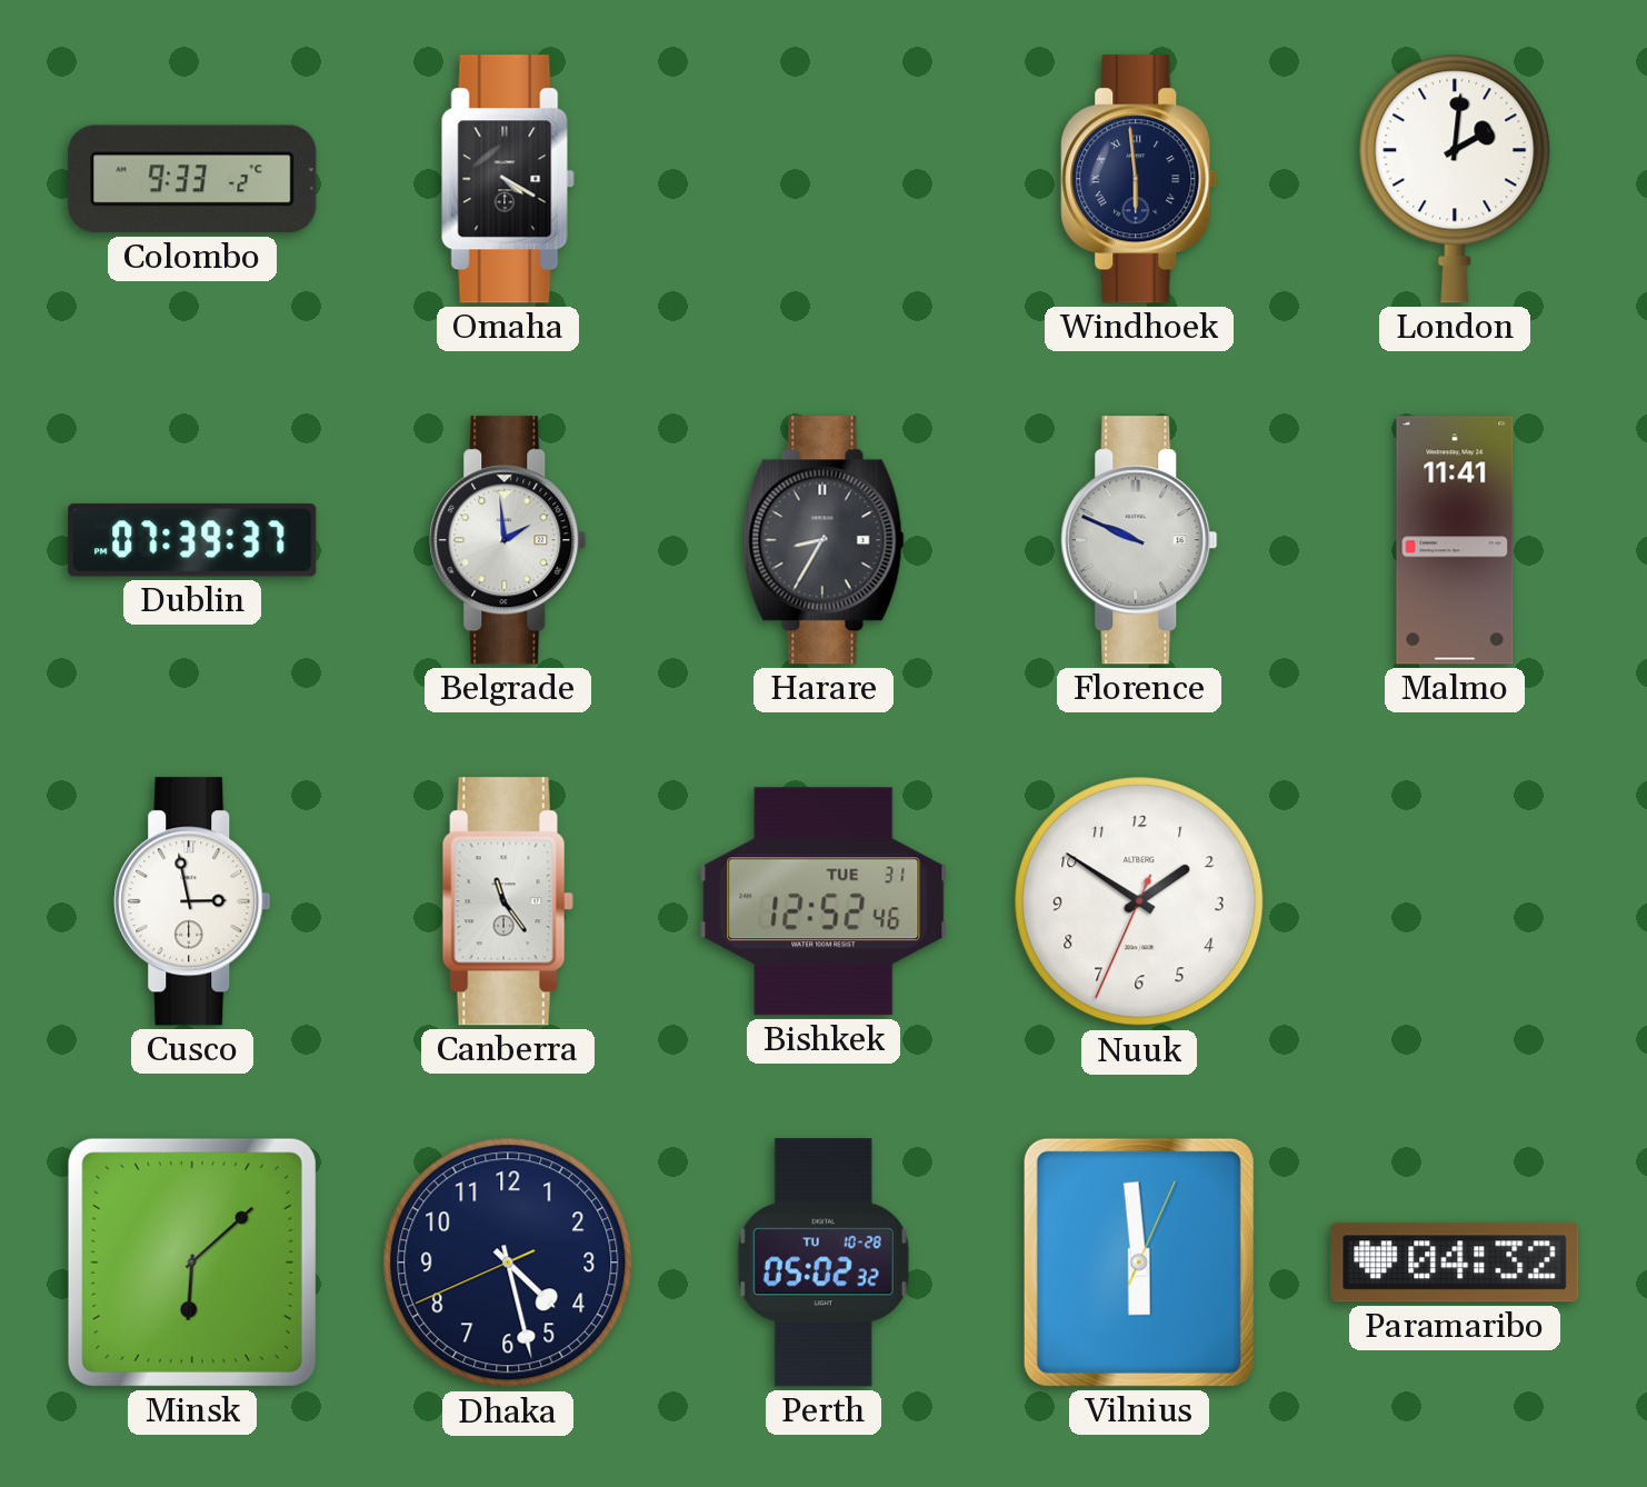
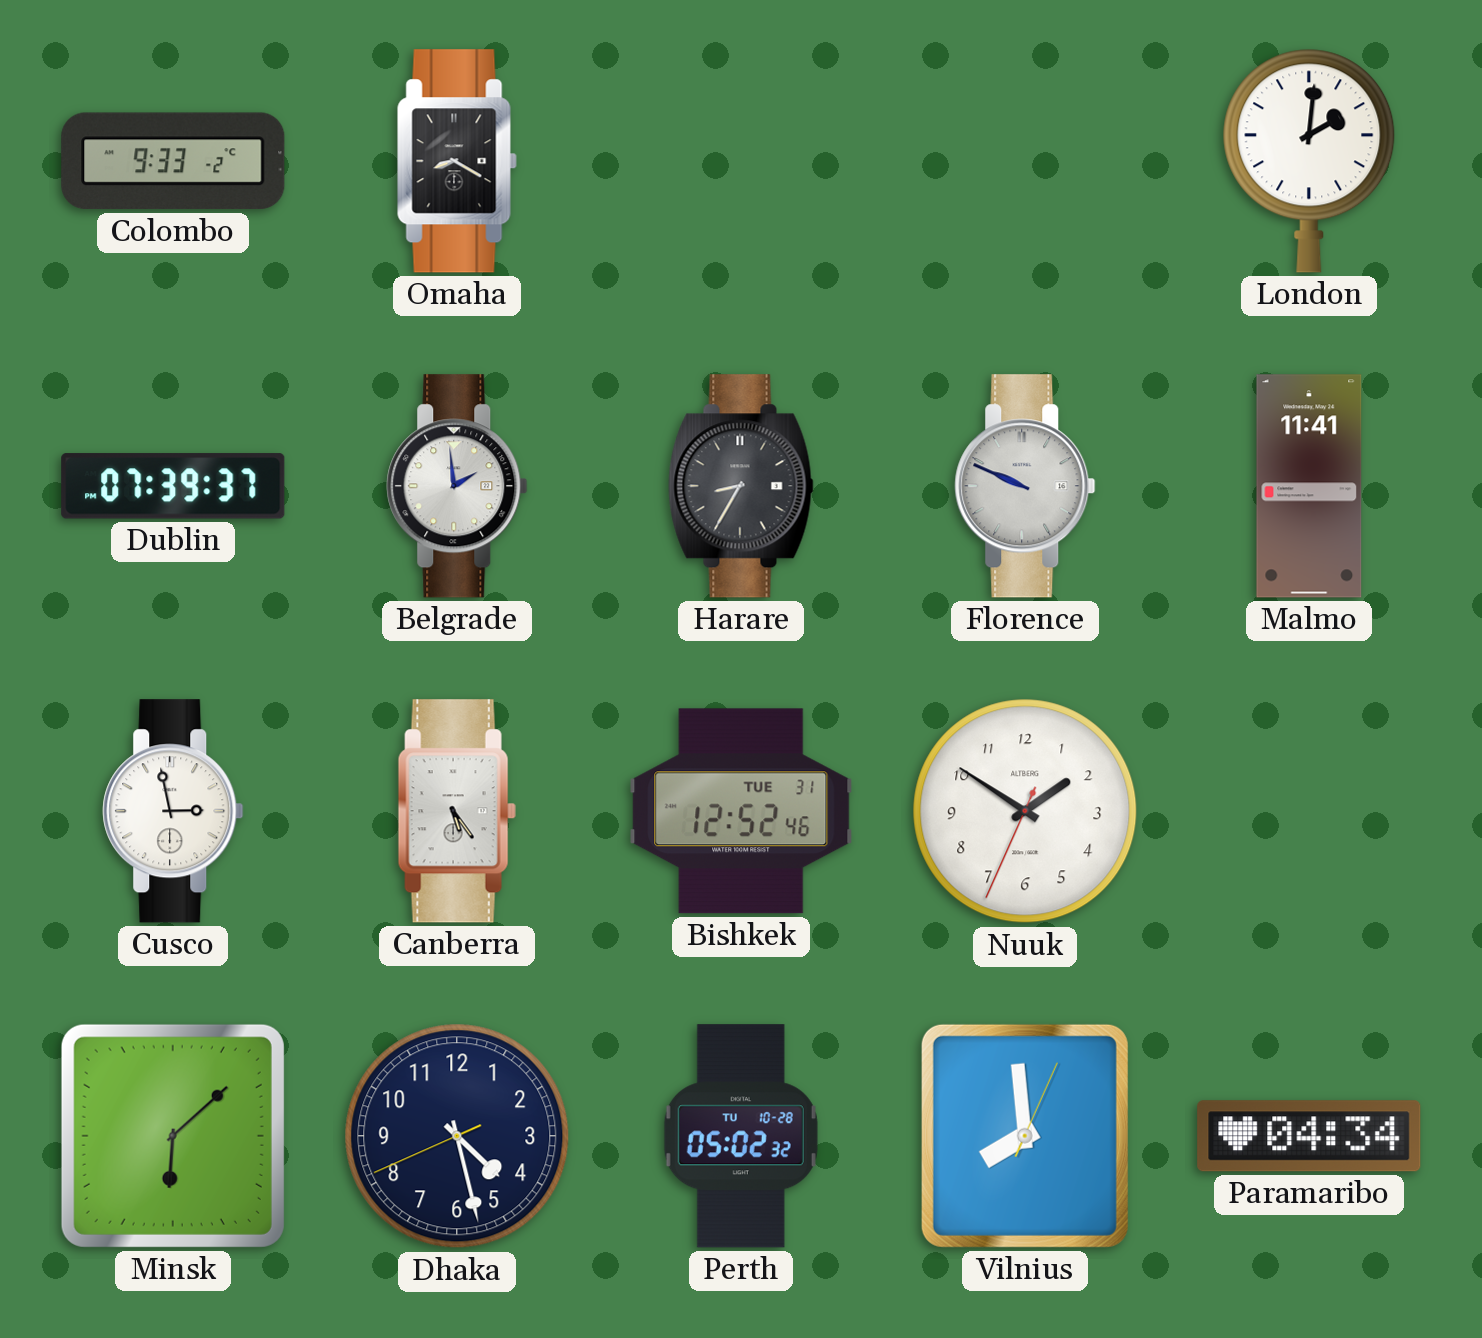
Omaha: 4:20 -> 8:20 (457, 161)
Windhoek: 5:59 -> none (1139, 179)
Canberra: 11:24 -> 5:24 (457, 811)
Vilnius: 5:59 -> 7:59 (1025, 1136)
Paramaribo: 04:32 -> 04:34 (1309, 1136)
